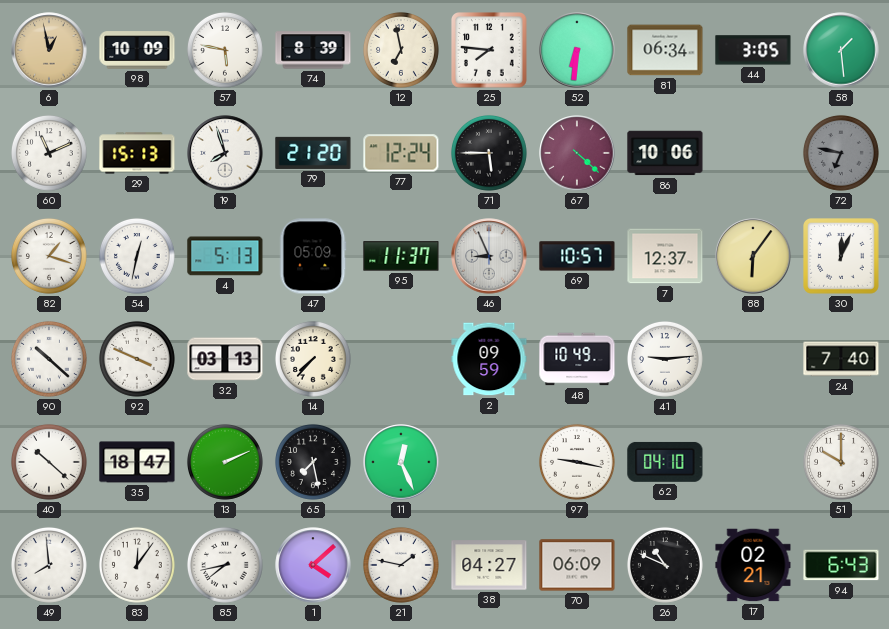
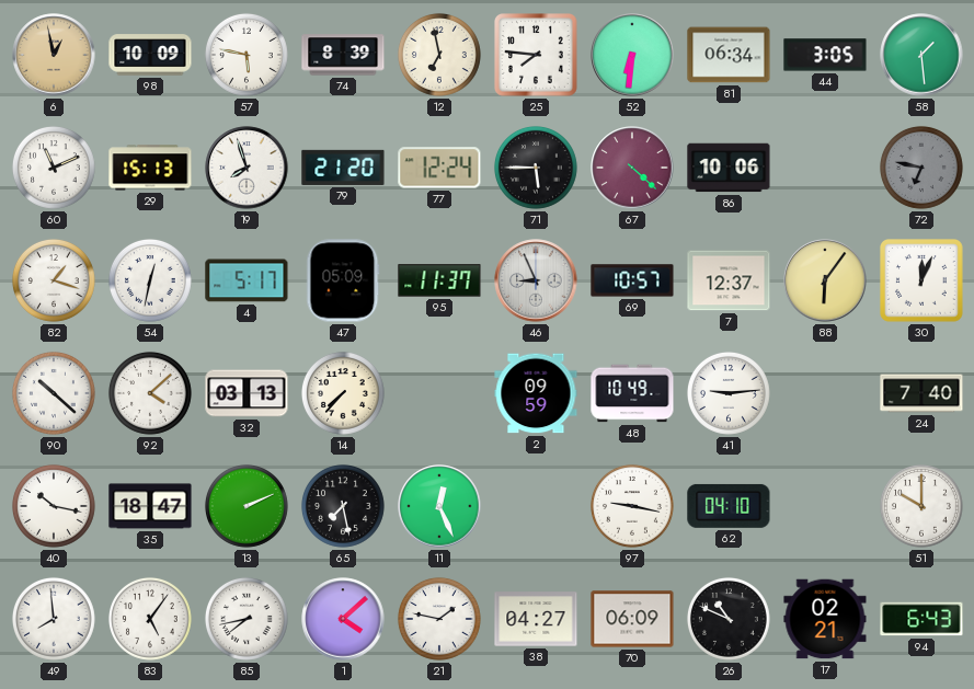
4: 5:13 -> 5:17 (247, 280)
92: 3:49 -> 4:08 (150, 393)
40: 10:22 -> 10:17 (54, 506)
83: 12:06 -> 5:06 (150, 619)
